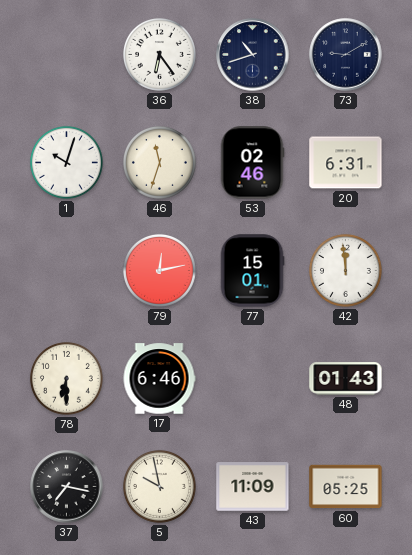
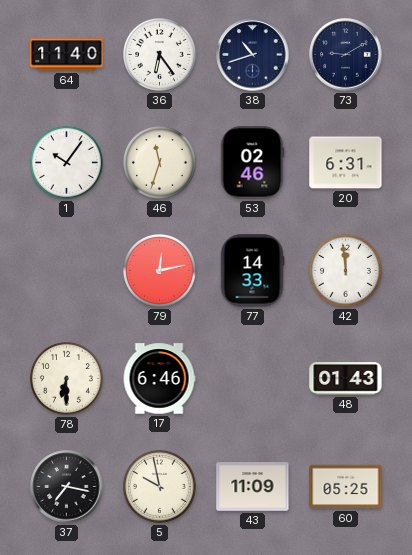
64: none -> 11:40 (67, 55)
1: 10:03 -> 10:06 (66, 162)
77: 15:01 -> 14:33 (252, 271)
